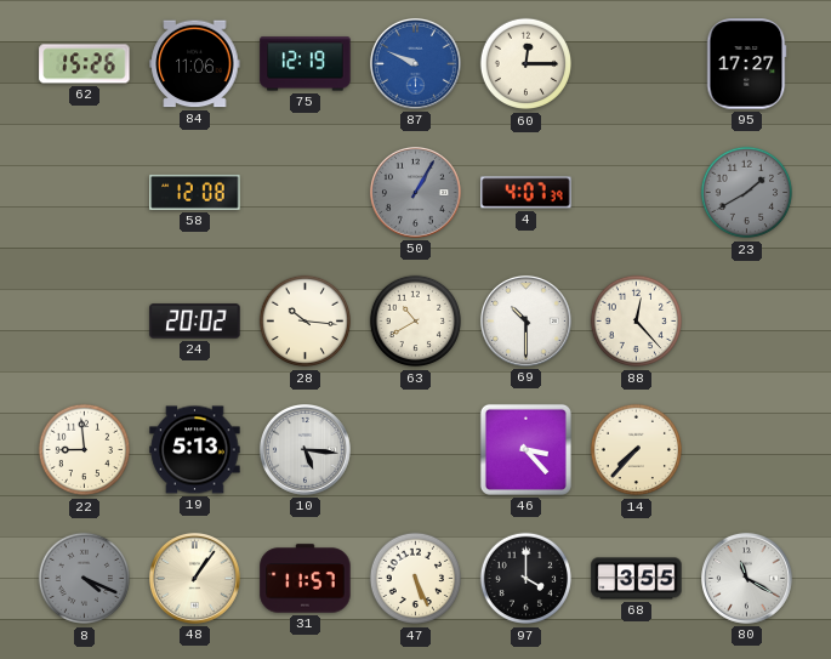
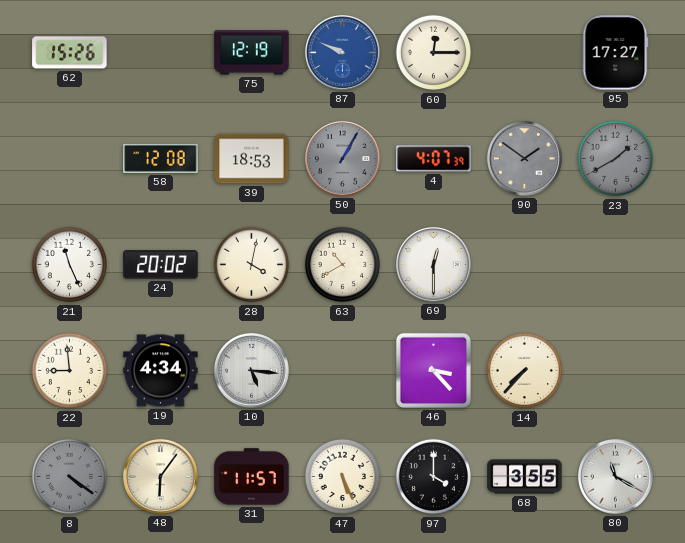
84: 11:06 -> none (195, 64)
39: none -> 18:53 (252, 159)
90: none -> 1:51 (525, 158)
21: none -> 11:26 (70, 265)
28: 10:16 -> 4:02 (252, 265)
69: 10:30 -> 12:30 (434, 264)
88: 12:23 -> none (637, 322)
19: 5:13 -> 4:34 (161, 371)
8: 4:19 -> 4:21 (70, 477)
48: 1:06 -> 6:06 (161, 476)
